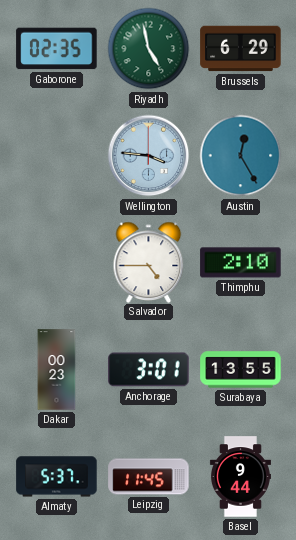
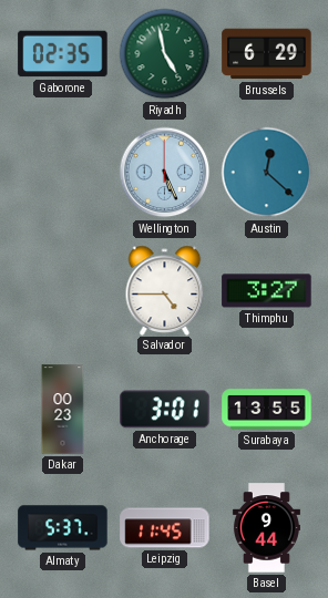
Wellington: 3:46 -> 5:26 (165, 173)
Austin: 12:25 -> 12:22 (267, 173)
Thimphu: 2:10 -> 3:27 (267, 291)
